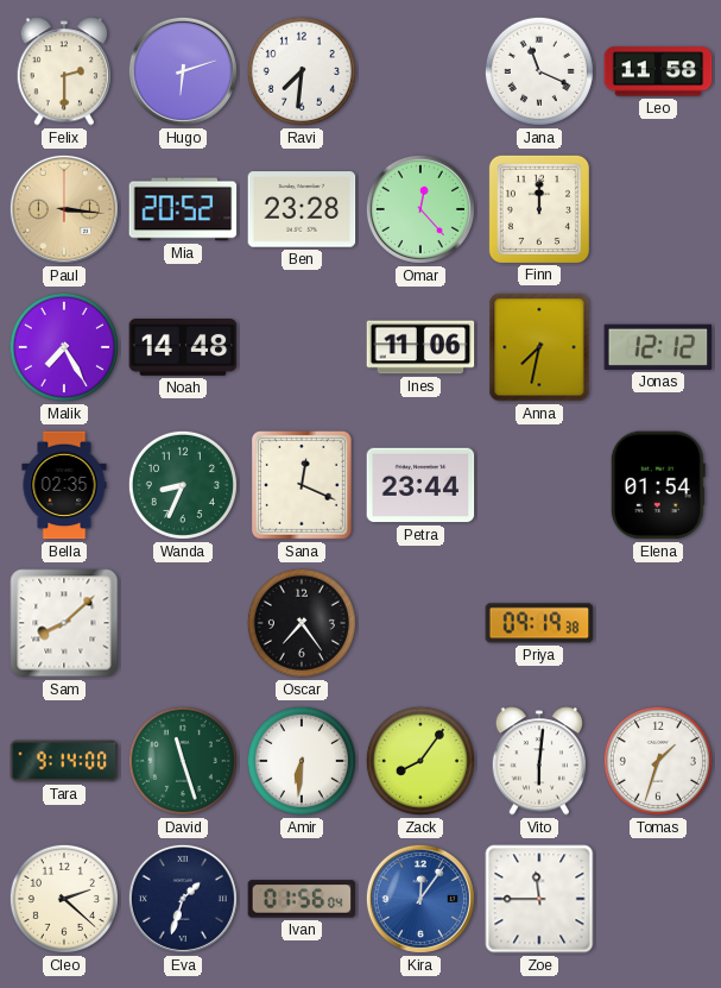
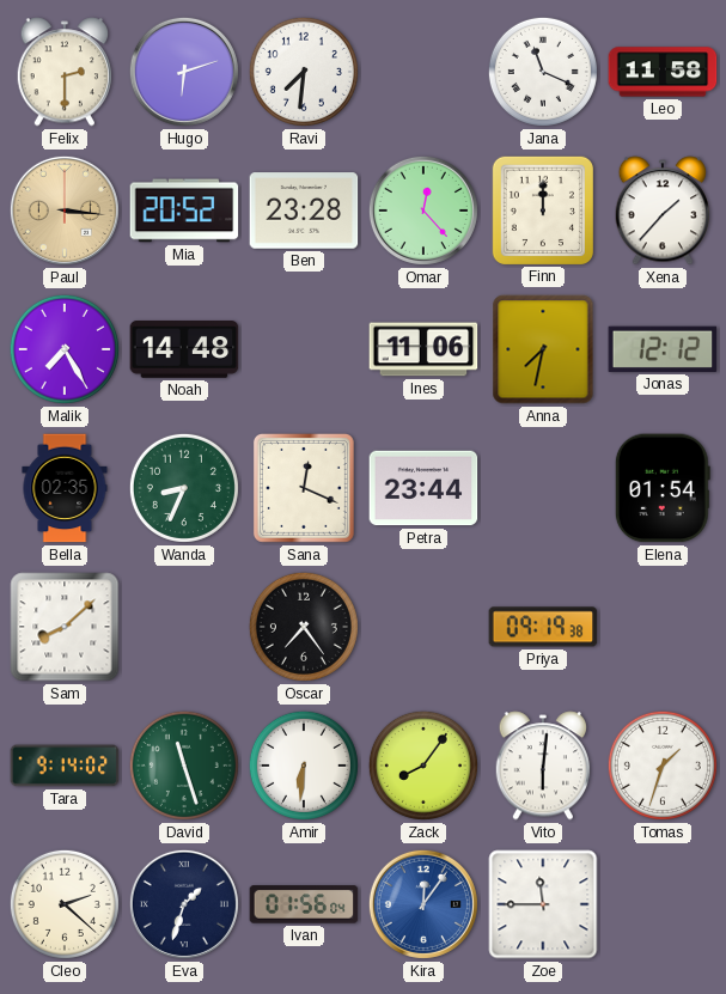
Xena: none -> 1:37 (663, 211)
Tara: 9:14:00 -> 9:14:02 (65, 766)
